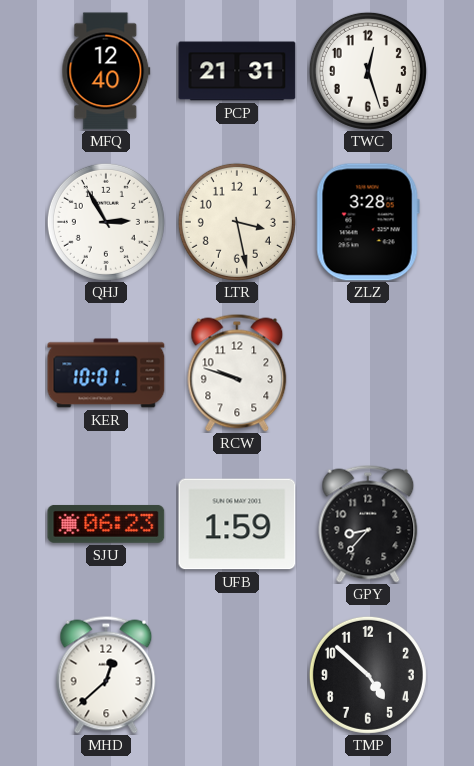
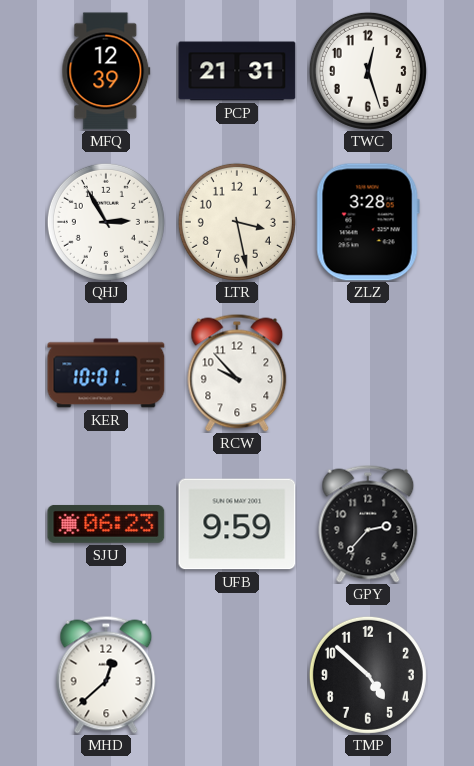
MFQ: 12:40 -> 12:39 (106, 71)
RCW: 9:48 -> 9:53 (237, 373)
UFB: 1:59 -> 9:59 (237, 524)
GPY: 8:37 -> 2:37 (368, 524)
